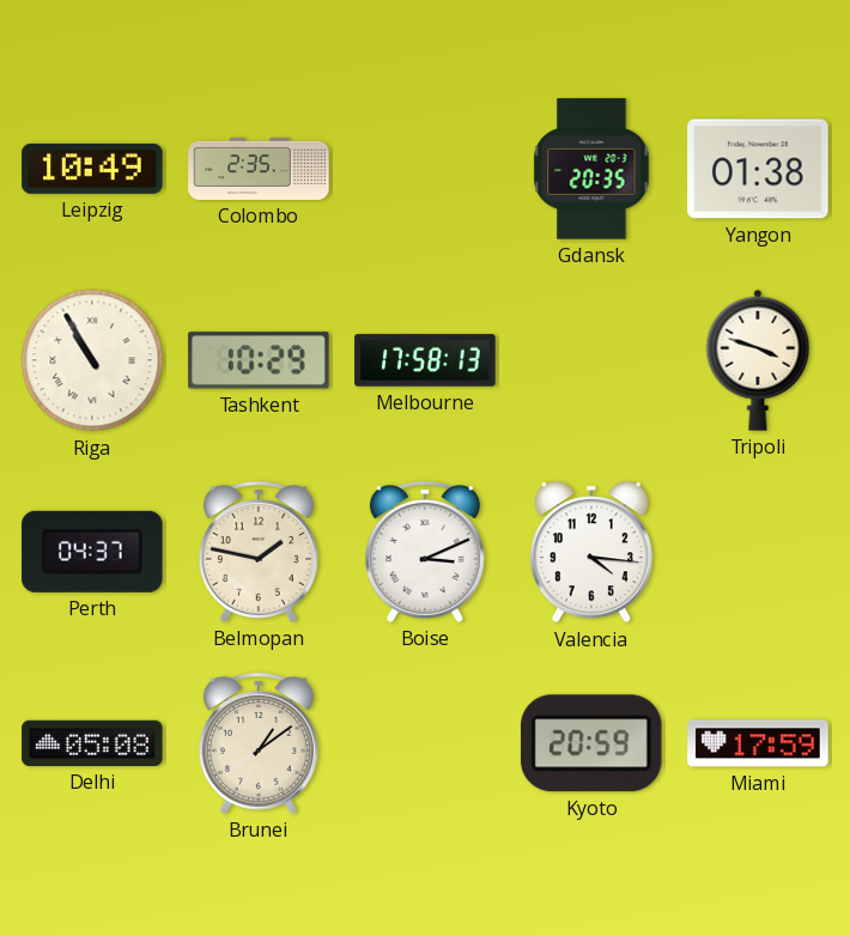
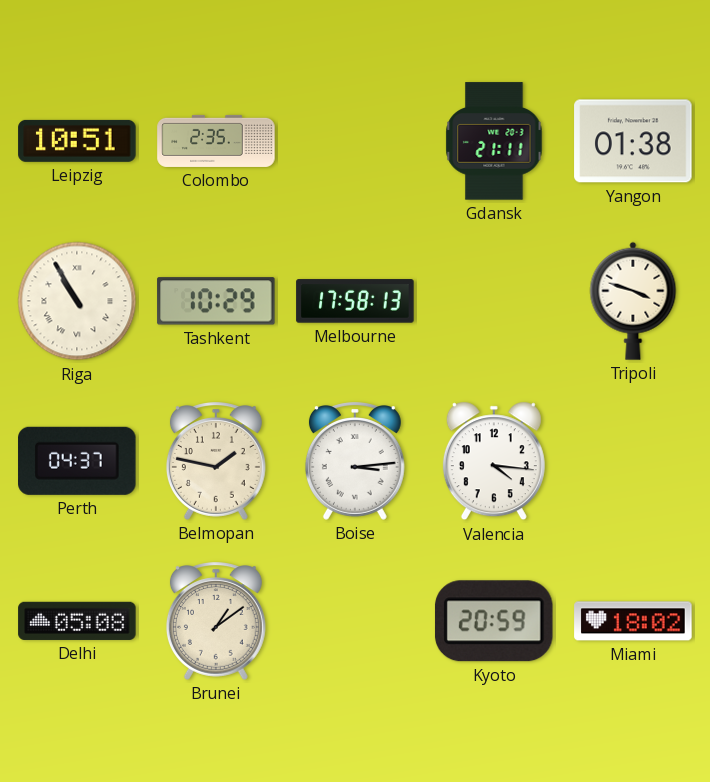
Leipzig: 10:49 -> 10:51 (77, 141)
Gdansk: 20:35 -> 21:11 (494, 141)
Boise: 3:11 -> 3:14 (355, 461)
Miami: 17:59 -> 18:02 (633, 621)
